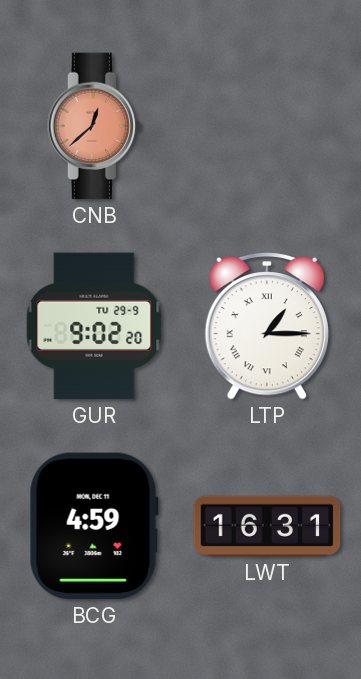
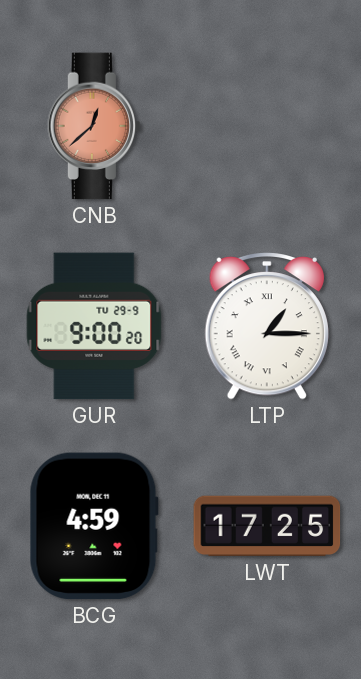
GUR: 9:02 -> 9:00 (94, 326)
LWT: 16:31 -> 17:25 (267, 526)
